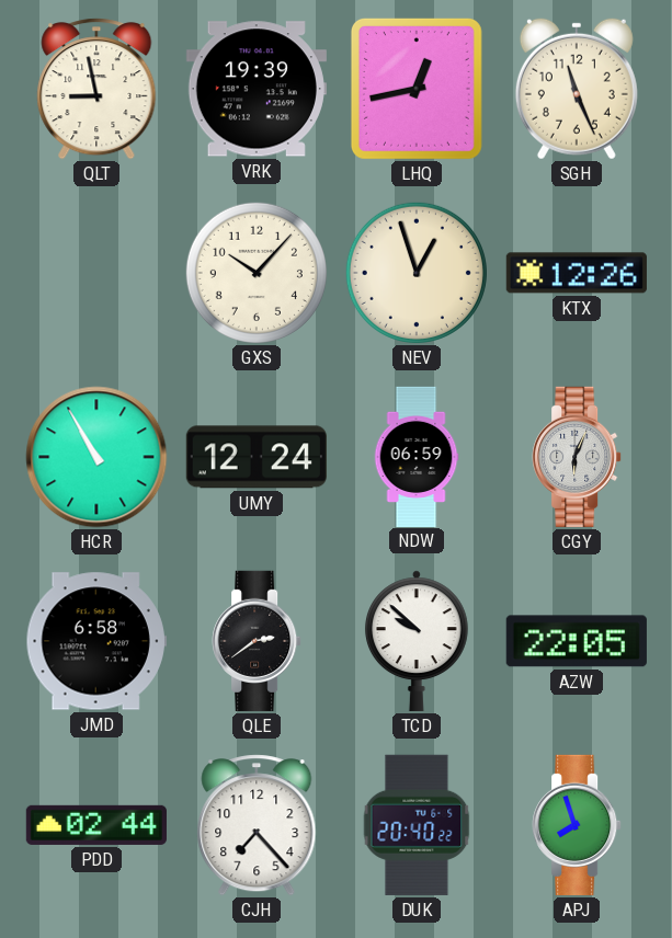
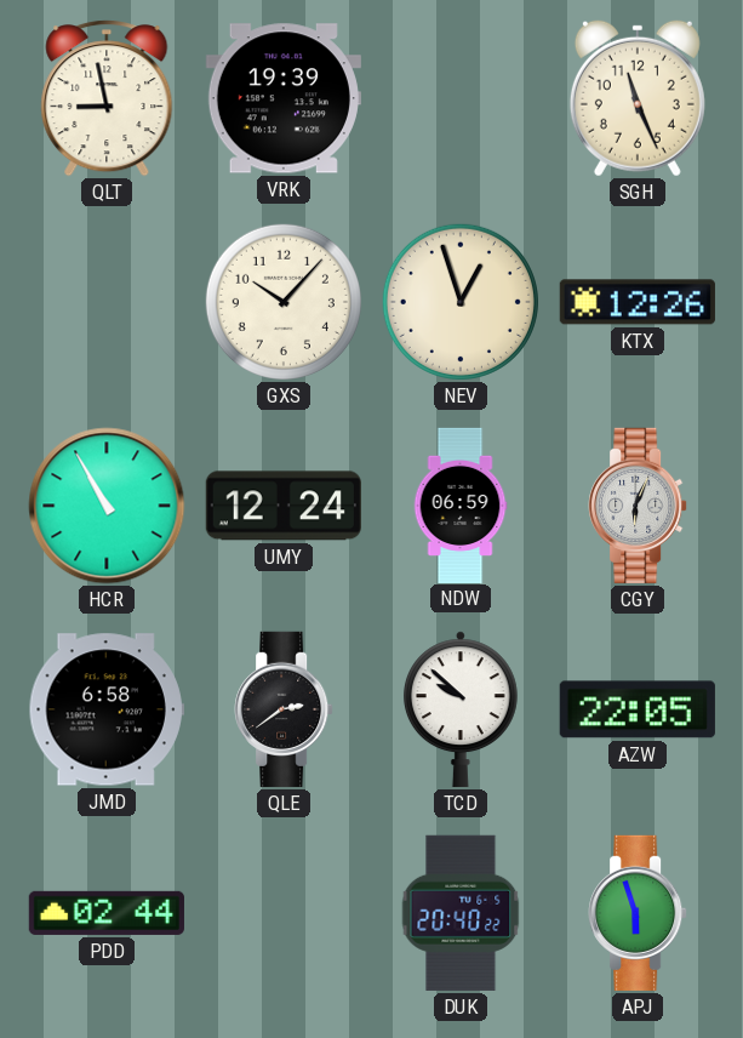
LHQ: 12:43 -> none (417, 89)
CJH: 7:23 -> none (257, 825)
APJ: 7:57 -> 5:57 (638, 913)
